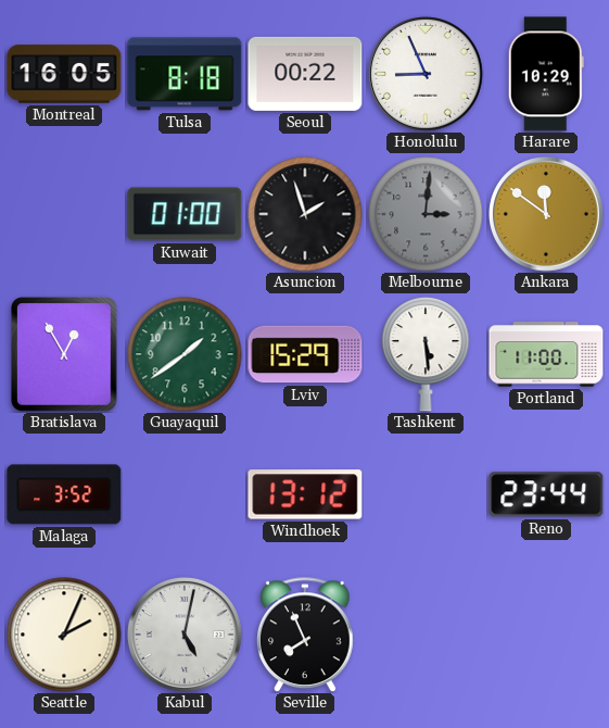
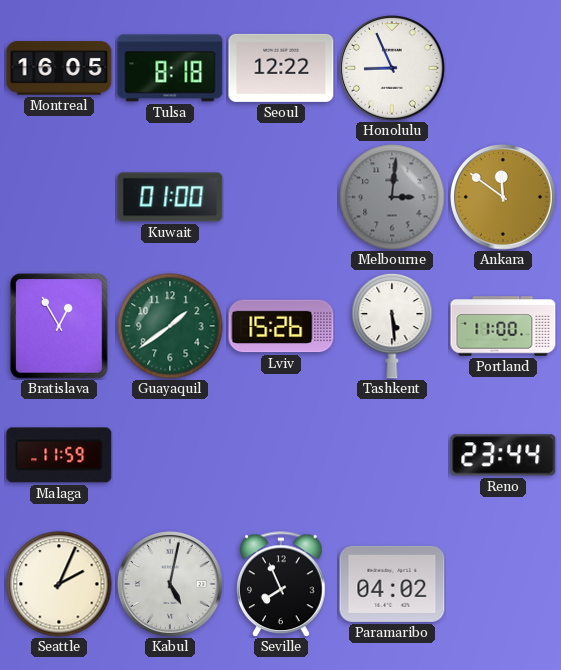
Seoul: 00:22 -> 12:22 (281, 68)
Harare: 10:29 -> none (546, 74)
Asuncion: 1:57 -> none (305, 214)
Lviv: 15:29 -> 15:26 (281, 326)
Malaga: 3:52 -> 11:59 (59, 455)
Windhoek: 13:12 -> none (305, 494)
Paramaribo: none -> 04:02 (392, 584)
